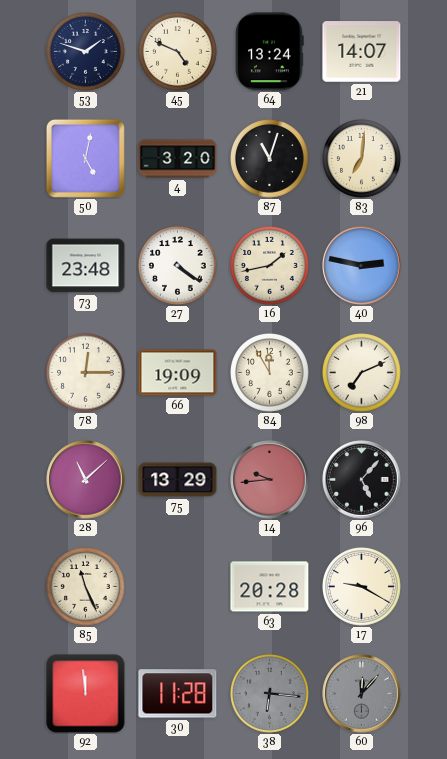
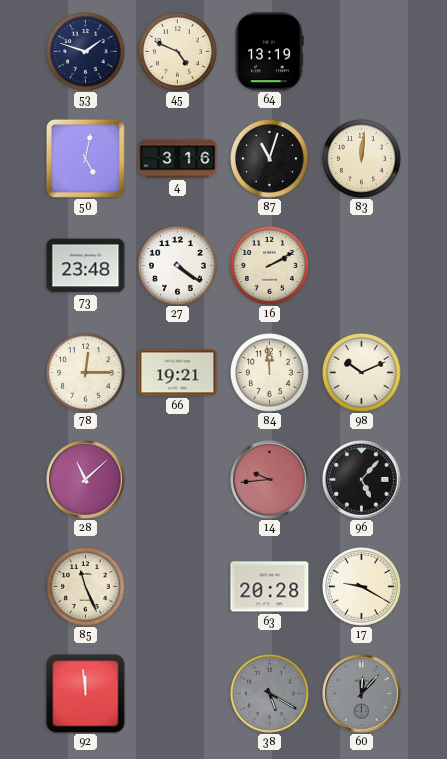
64: 13:24 -> 13:19 (270, 52)
21: 14:07 -> none (362, 52)
4: 3:20 -> 3:16 (178, 159)
83: 7:01 -> 12:01 (362, 159)
16: 1:43 -> 2:10 (270, 266)
40: 2:47 -> none (362, 266)
66: 19:09 -> 19:21 (178, 373)
84: 11:55 -> 11:59 (270, 373)
98: 7:11 -> 10:11 (362, 373)
75: 13:29 -> none (178, 480)
30: 11:28 -> none (178, 694)
38: 6:16 -> 5:20 (270, 694)
